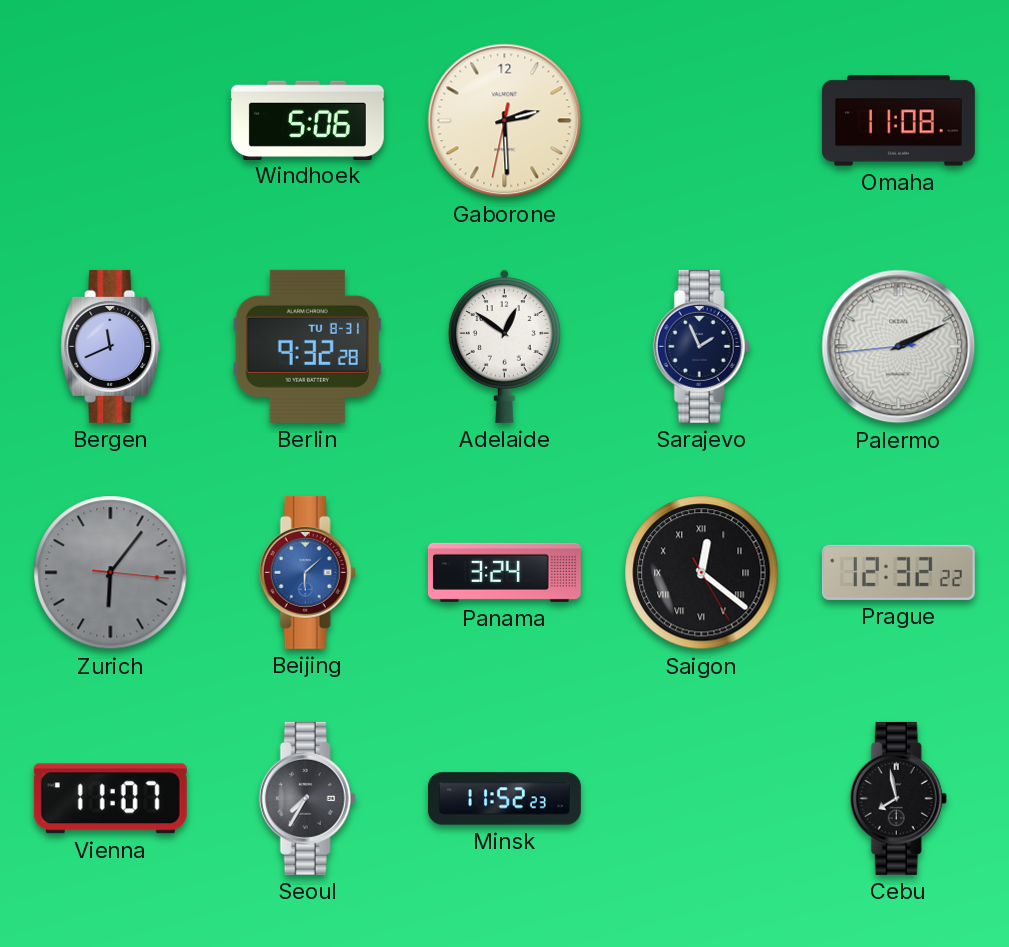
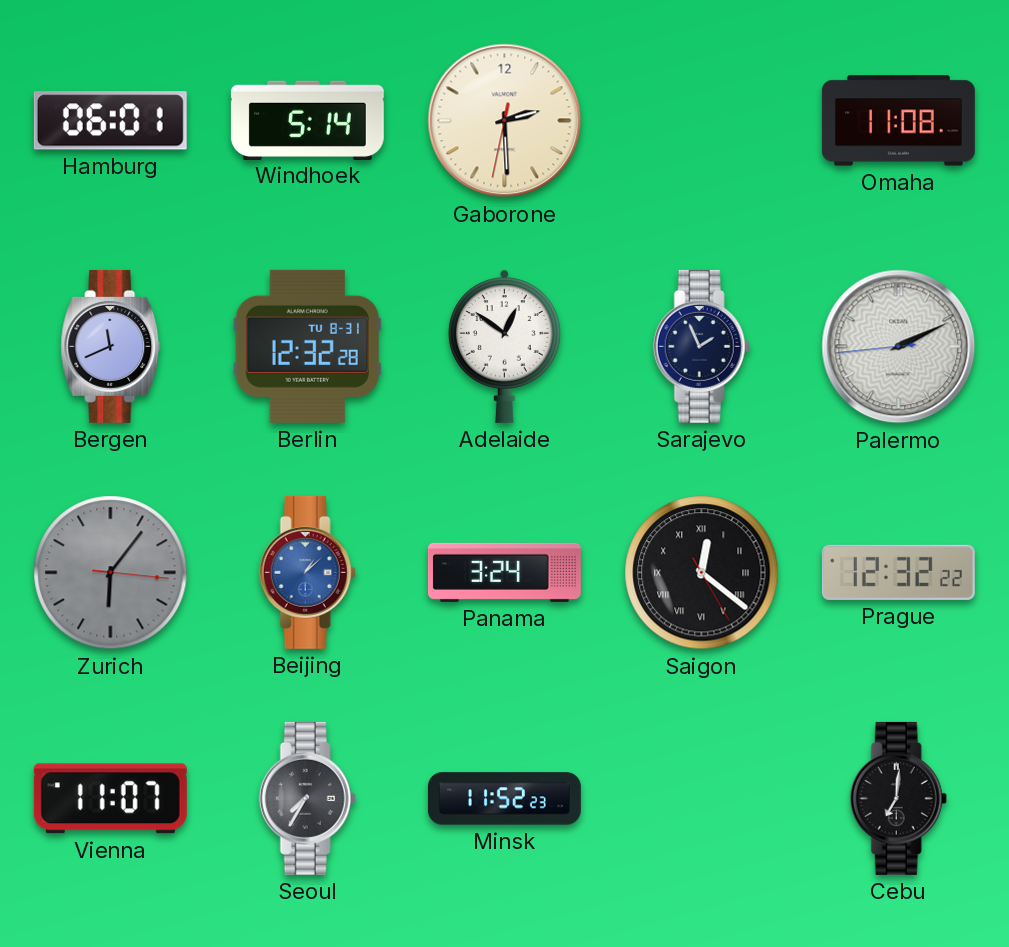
Hamburg: none -> 06:01 (110, 121)
Windhoek: 5:06 -> 5:14 (307, 120)
Berlin: 9:32 -> 12:32 (307, 346)
Beijing: 6:08 -> 1:08 (307, 572)
Cebu: 7:58 -> 7:01 (898, 798)
